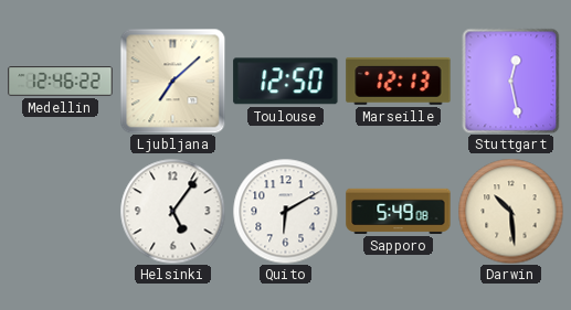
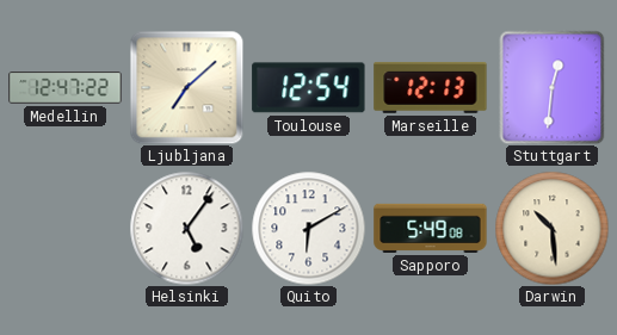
Medellin: 12:46 -> 12:47 (66, 88)
Toulouse: 12:50 -> 12:54 (309, 88)
Stuttgart: 12:28 -> 12:31 (553, 87)
